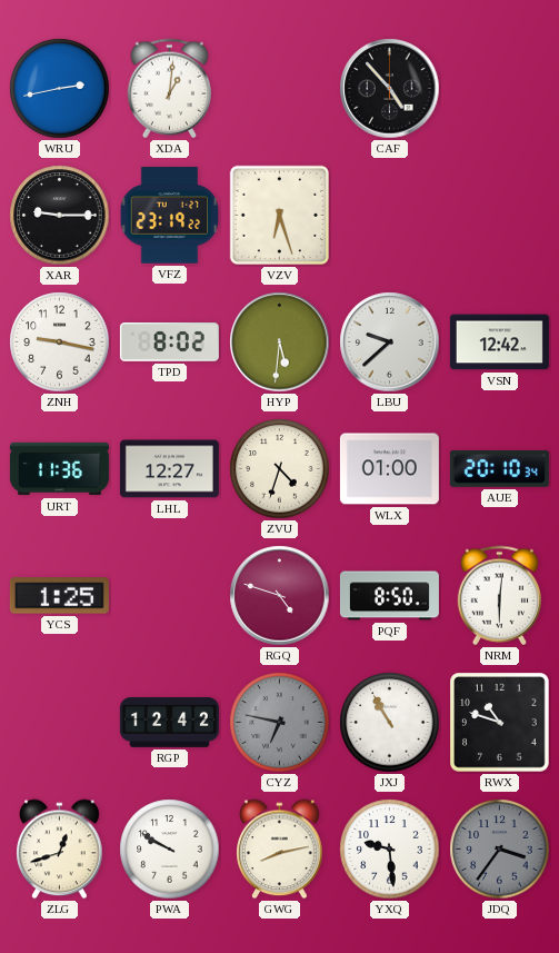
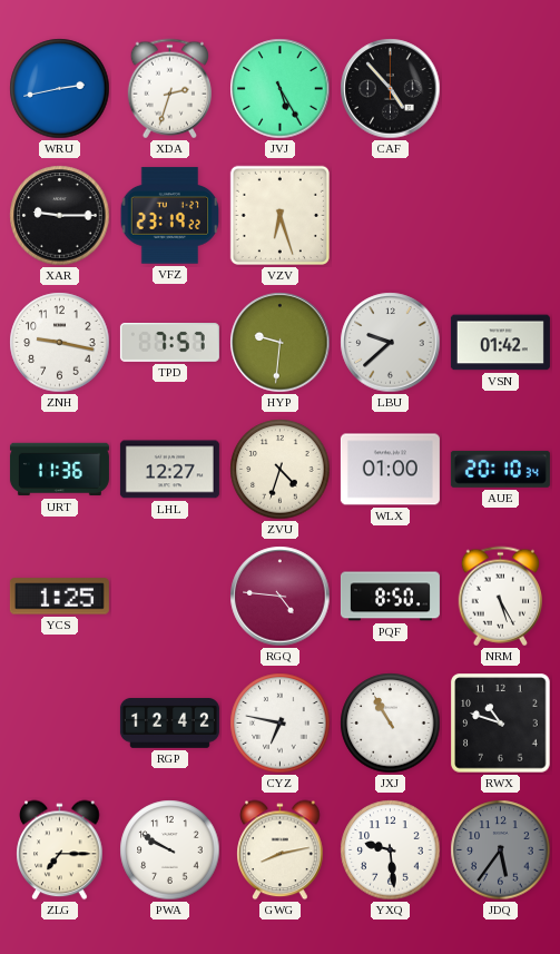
XDA: 1:01 -> 2:33 (169, 89)
JVJ: none -> 5:25 (281, 89)
TPD: 8:02 -> 7:57 (169, 343)
HYP: 5:31 -> 9:31 (281, 343)
VSN: 12:42 -> 01:42 (500, 343)
RGQ: 4:48 -> 4:46 (281, 597)
NRM: 6:01 -> 5:25 (500, 597)
CYZ dial: grey -> white (281, 724)
ZLG: 12:42 -> 7:15 (60, 850)
JDQ: 3:36 -> 5:36 (501, 850)
